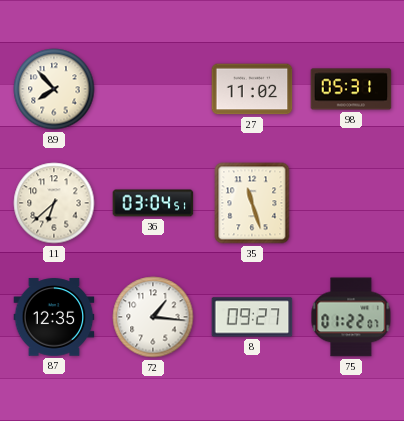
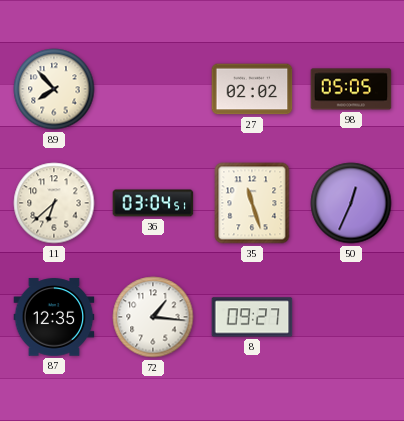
27: 11:02 -> 02:02 (252, 89)
98: 05:31 -> 05:05 (351, 89)
50: none -> 12:34 (351, 203)
75: 01:22 -> none (351, 317)
